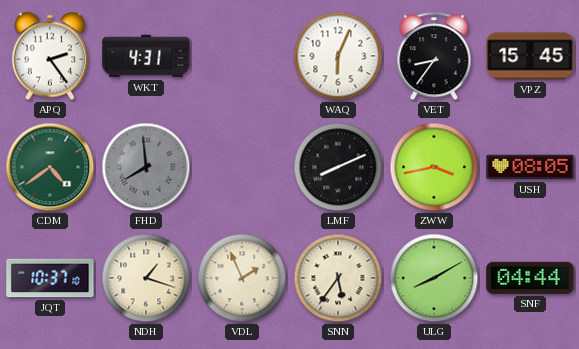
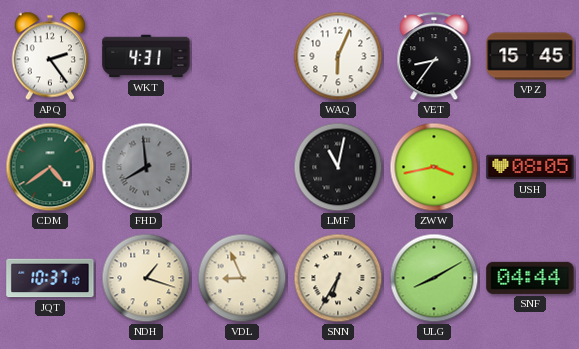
LMF: 8:11 -> 11:02 (338, 167)
VDL: 1:56 -> 8:56 (242, 278)
SNN: 5:36 -> 6:35 (338, 278)
